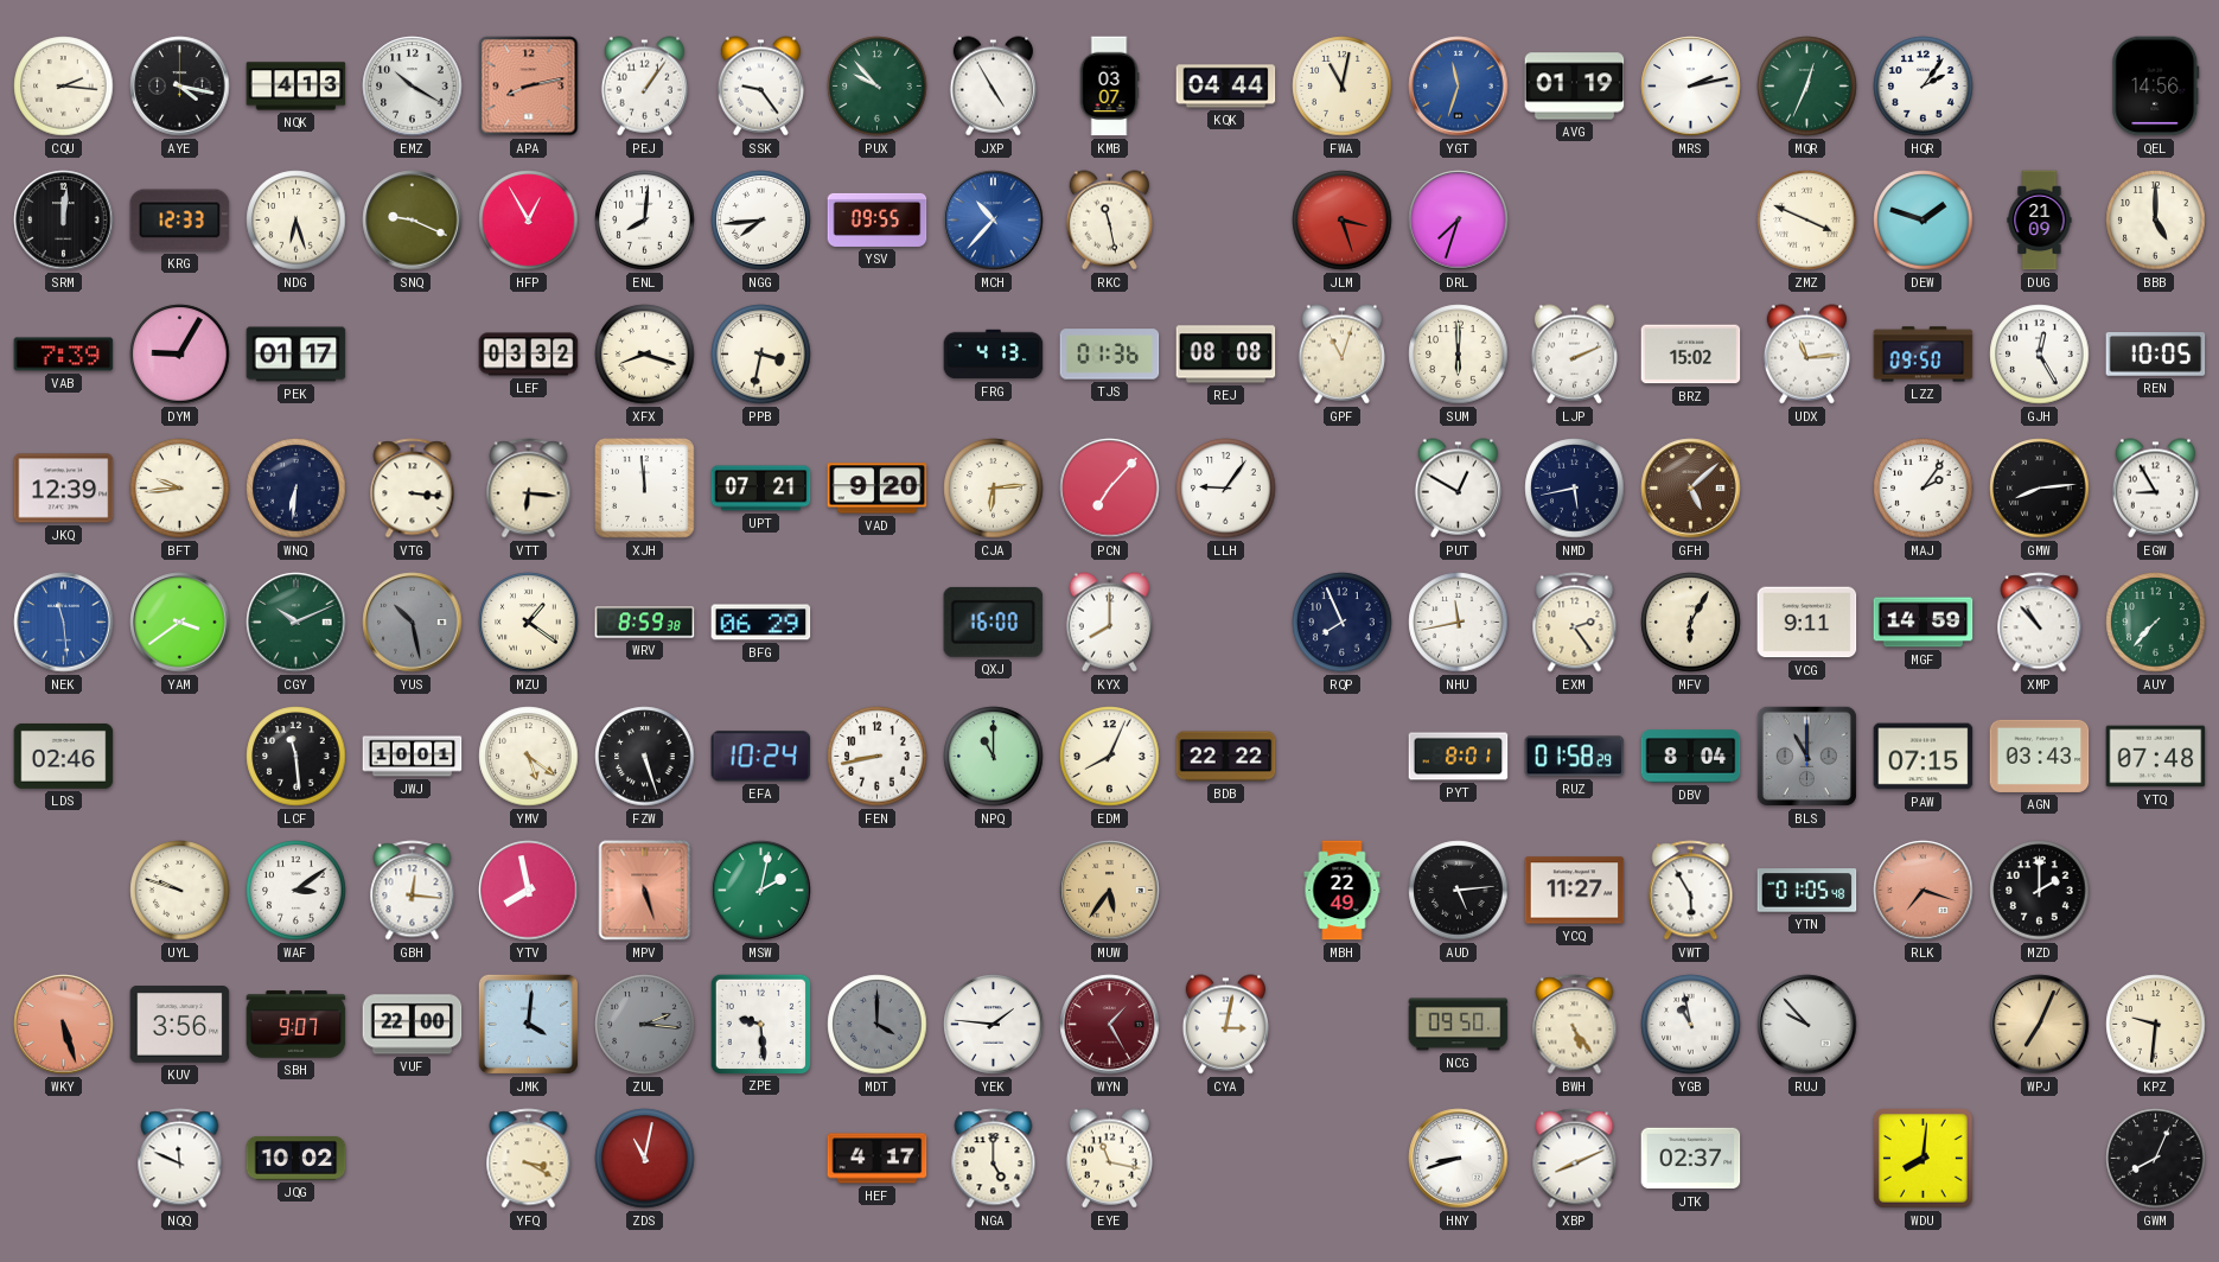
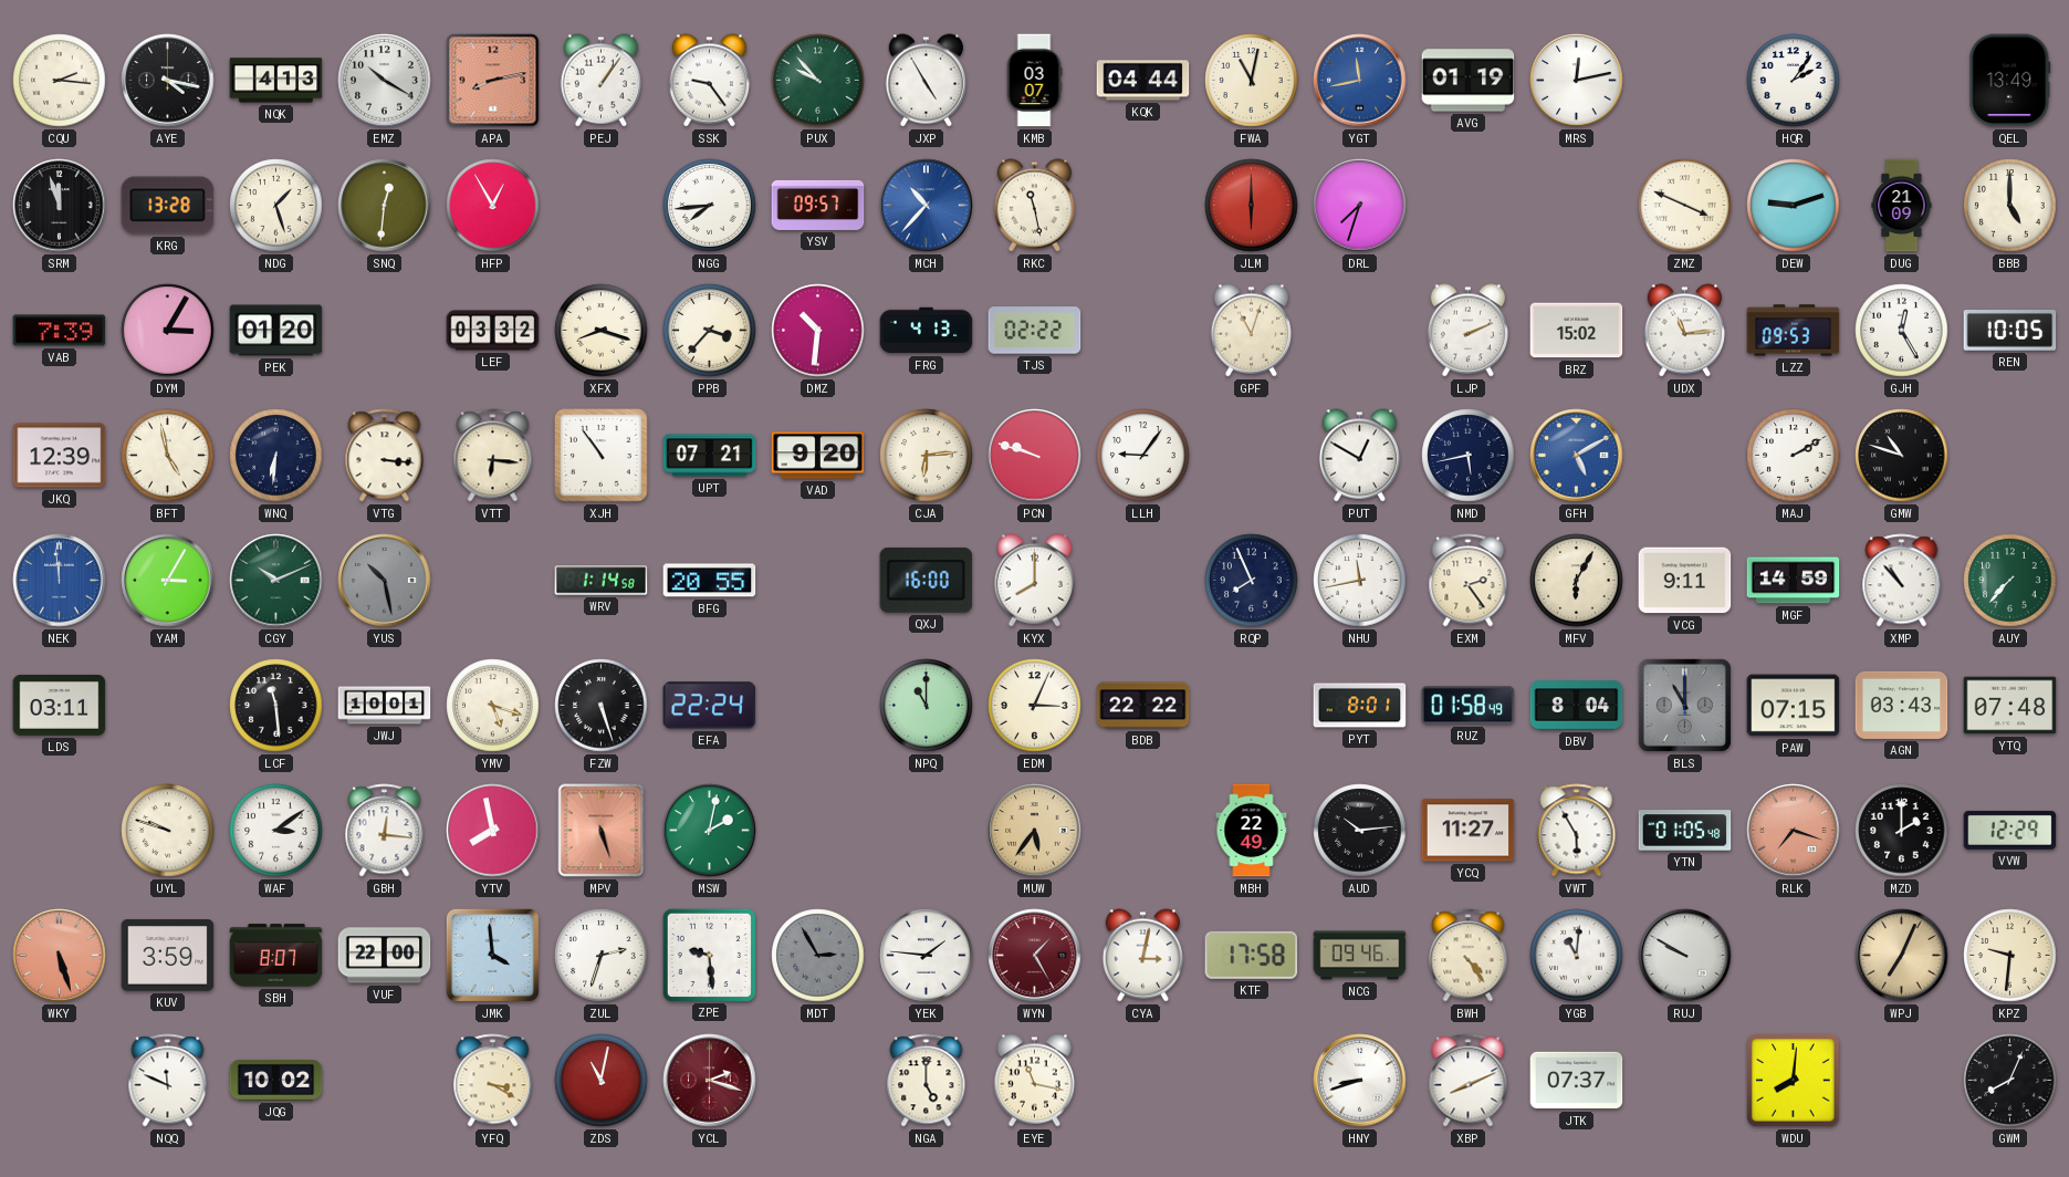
YGT: 11:33 -> 11:43 (1360, 81)
MRS: 2:13 -> 12:13 (1577, 81)
MQR: 12:34 -> none (1807, 87)
QEL: 14:56 -> 13:49 (2010, 81)
SRM: 12:01 -> 11:57 (60, 206)
KRG: 12:33 -> 13:28 (168, 206)
NDG: 6:27 -> 1:27 (276, 206)
SNQ: 9:19 -> 12:31 (385, 206)
ENL: 8:01 -> none (645, 221)
YSV: 09:55 -> 09:57 (818, 205)
JLM: 3:27 -> 6:00 (1252, 206)
DEW: 1:48 -> 9:12 (1794, 206)
DYM: 9:05 -> 3:05 (168, 331)
PEK: 01:17 -> 01:20 (276, 331)
PPB: 3:32 -> 3:37 (710, 331)
DMZ: none -> 10:31 (818, 331)
TJS: 01:36 -> 02:22 (1035, 331)
REJ: 08:08 -> none (1226, 355)
SUM: 6:00 -> none (1459, 355)
LZZ: 09:50 -> 09:53 (1794, 331)
BFT: 9:44 -> 4:58 (168, 456)
XJH: 11:59 -> 10:54 (602, 456)
PCN: 7:07 -> 9:48 (1035, 456)
GFH: 5:08 -> 5:10 (1577, 456)
GFH dial: brown -> blue (1577, 456)
MAJ: 2:06 -> 2:10 (1794, 456)
GMW: 8:14 -> 10:48 (1902, 456)
EGW: 8:55 -> none (2155, 489)
NEK: 11:29 -> 11:59 (60, 581)
YAM: 3:39 -> 3:05 (168, 581)
MZU: 1:21 -> none (529, 623)
WRV: 8:59 -> 1:14 (602, 581)
BFG: 06:29 -> 20:55 (710, 581)
LDS: 02:46 -> 03:11 (60, 705)
YMV: 5:21 -> 5:18 (493, 706)
EFA: 10:24 -> 22:24 (710, 706)
FEN: 8:43 -> none (878, 757)
EDM: 8:04 -> 3:04 (1035, 706)
RUZ: 01:58:29 -> 01:58:49 (1469, 706)
AUD: 5:14 -> 10:14 (1360, 831)
VVW: none -> 12:29 (2010, 830)
KUV: 3:56 -> 3:59 (168, 956)
SBH: 9:07 -> 8:07 (276, 956)
JMK: 4:01 -> 3:59 (492, 955)
ZUL: 2:16 -> 2:33 (602, 956)
ZUL dial: grey -> white (602, 956)
MDT: 4:00 -> 2:55 (818, 956)
KTF: none -> 17:58 (1252, 955)
NCG: 09:50 -> 09:46 (1360, 956)
BWH: 5:24 -> 4:24 (1469, 956)
YGB: 10:58 -> 11:01 (1577, 956)
RUJ: 9:53 -> 9:50 (1685, 956)
YCL: none -> 2:18 (710, 1081)
HEF: 4:17 -> none (878, 1159)
JTK: 02:37 -> 07:37 (1577, 1081)
